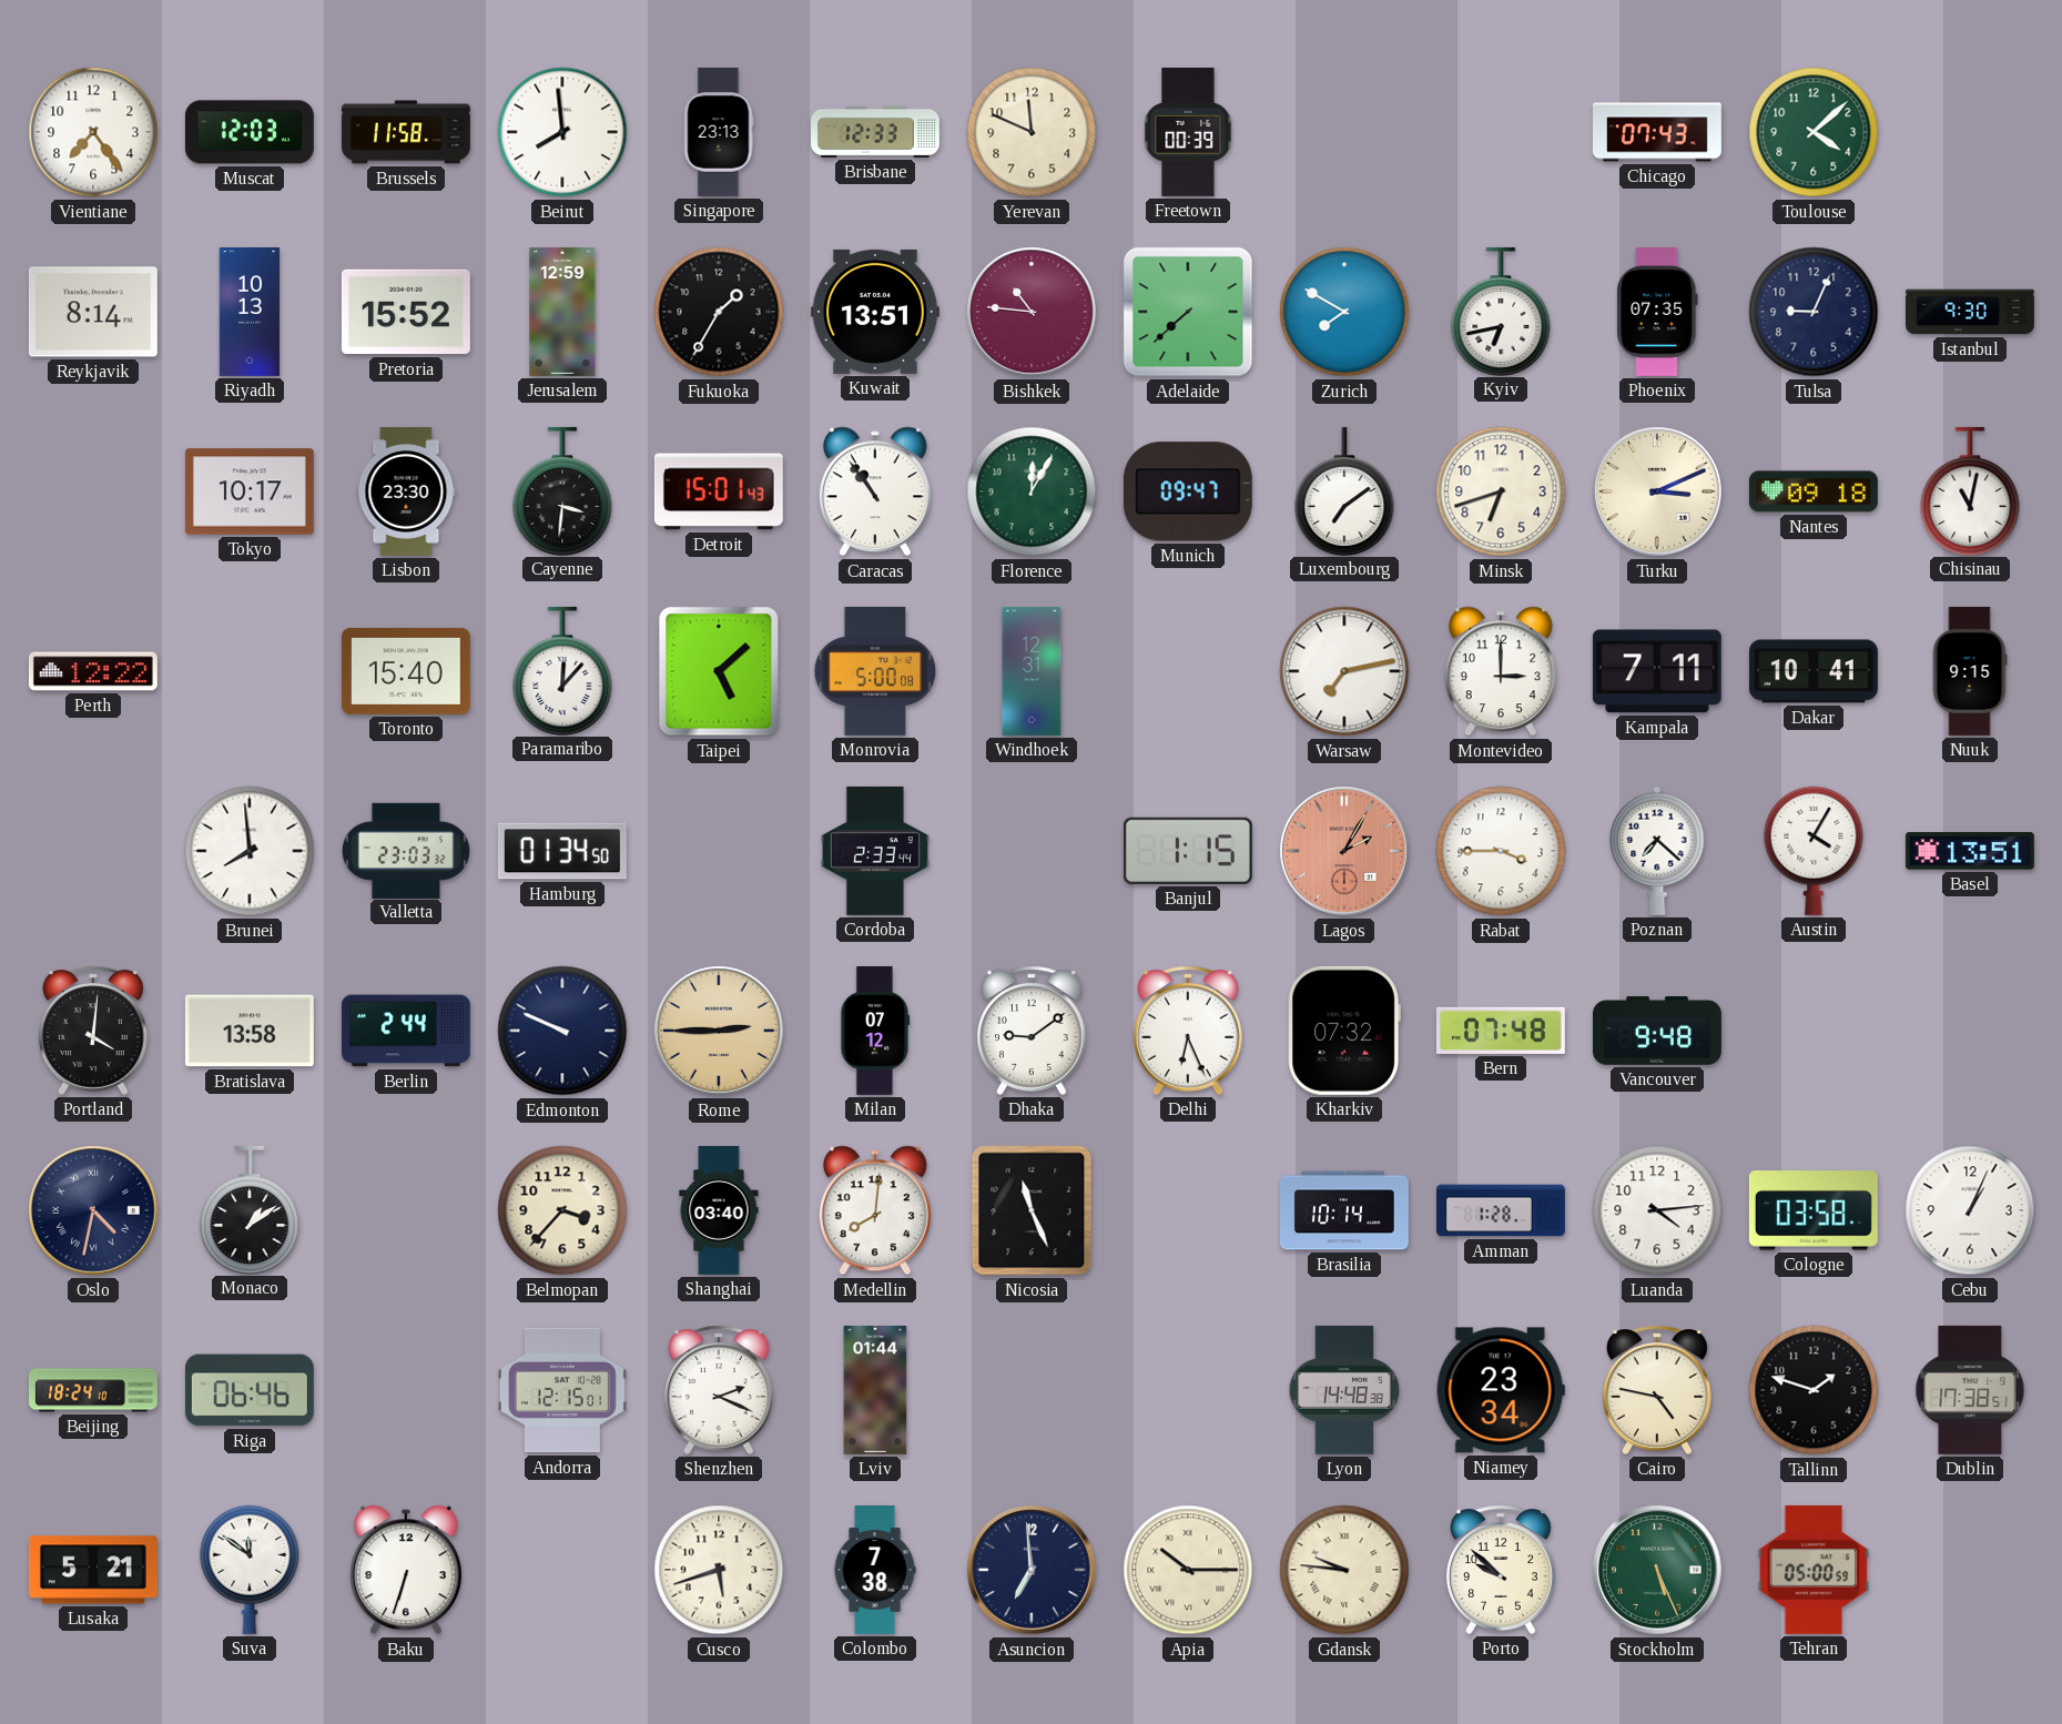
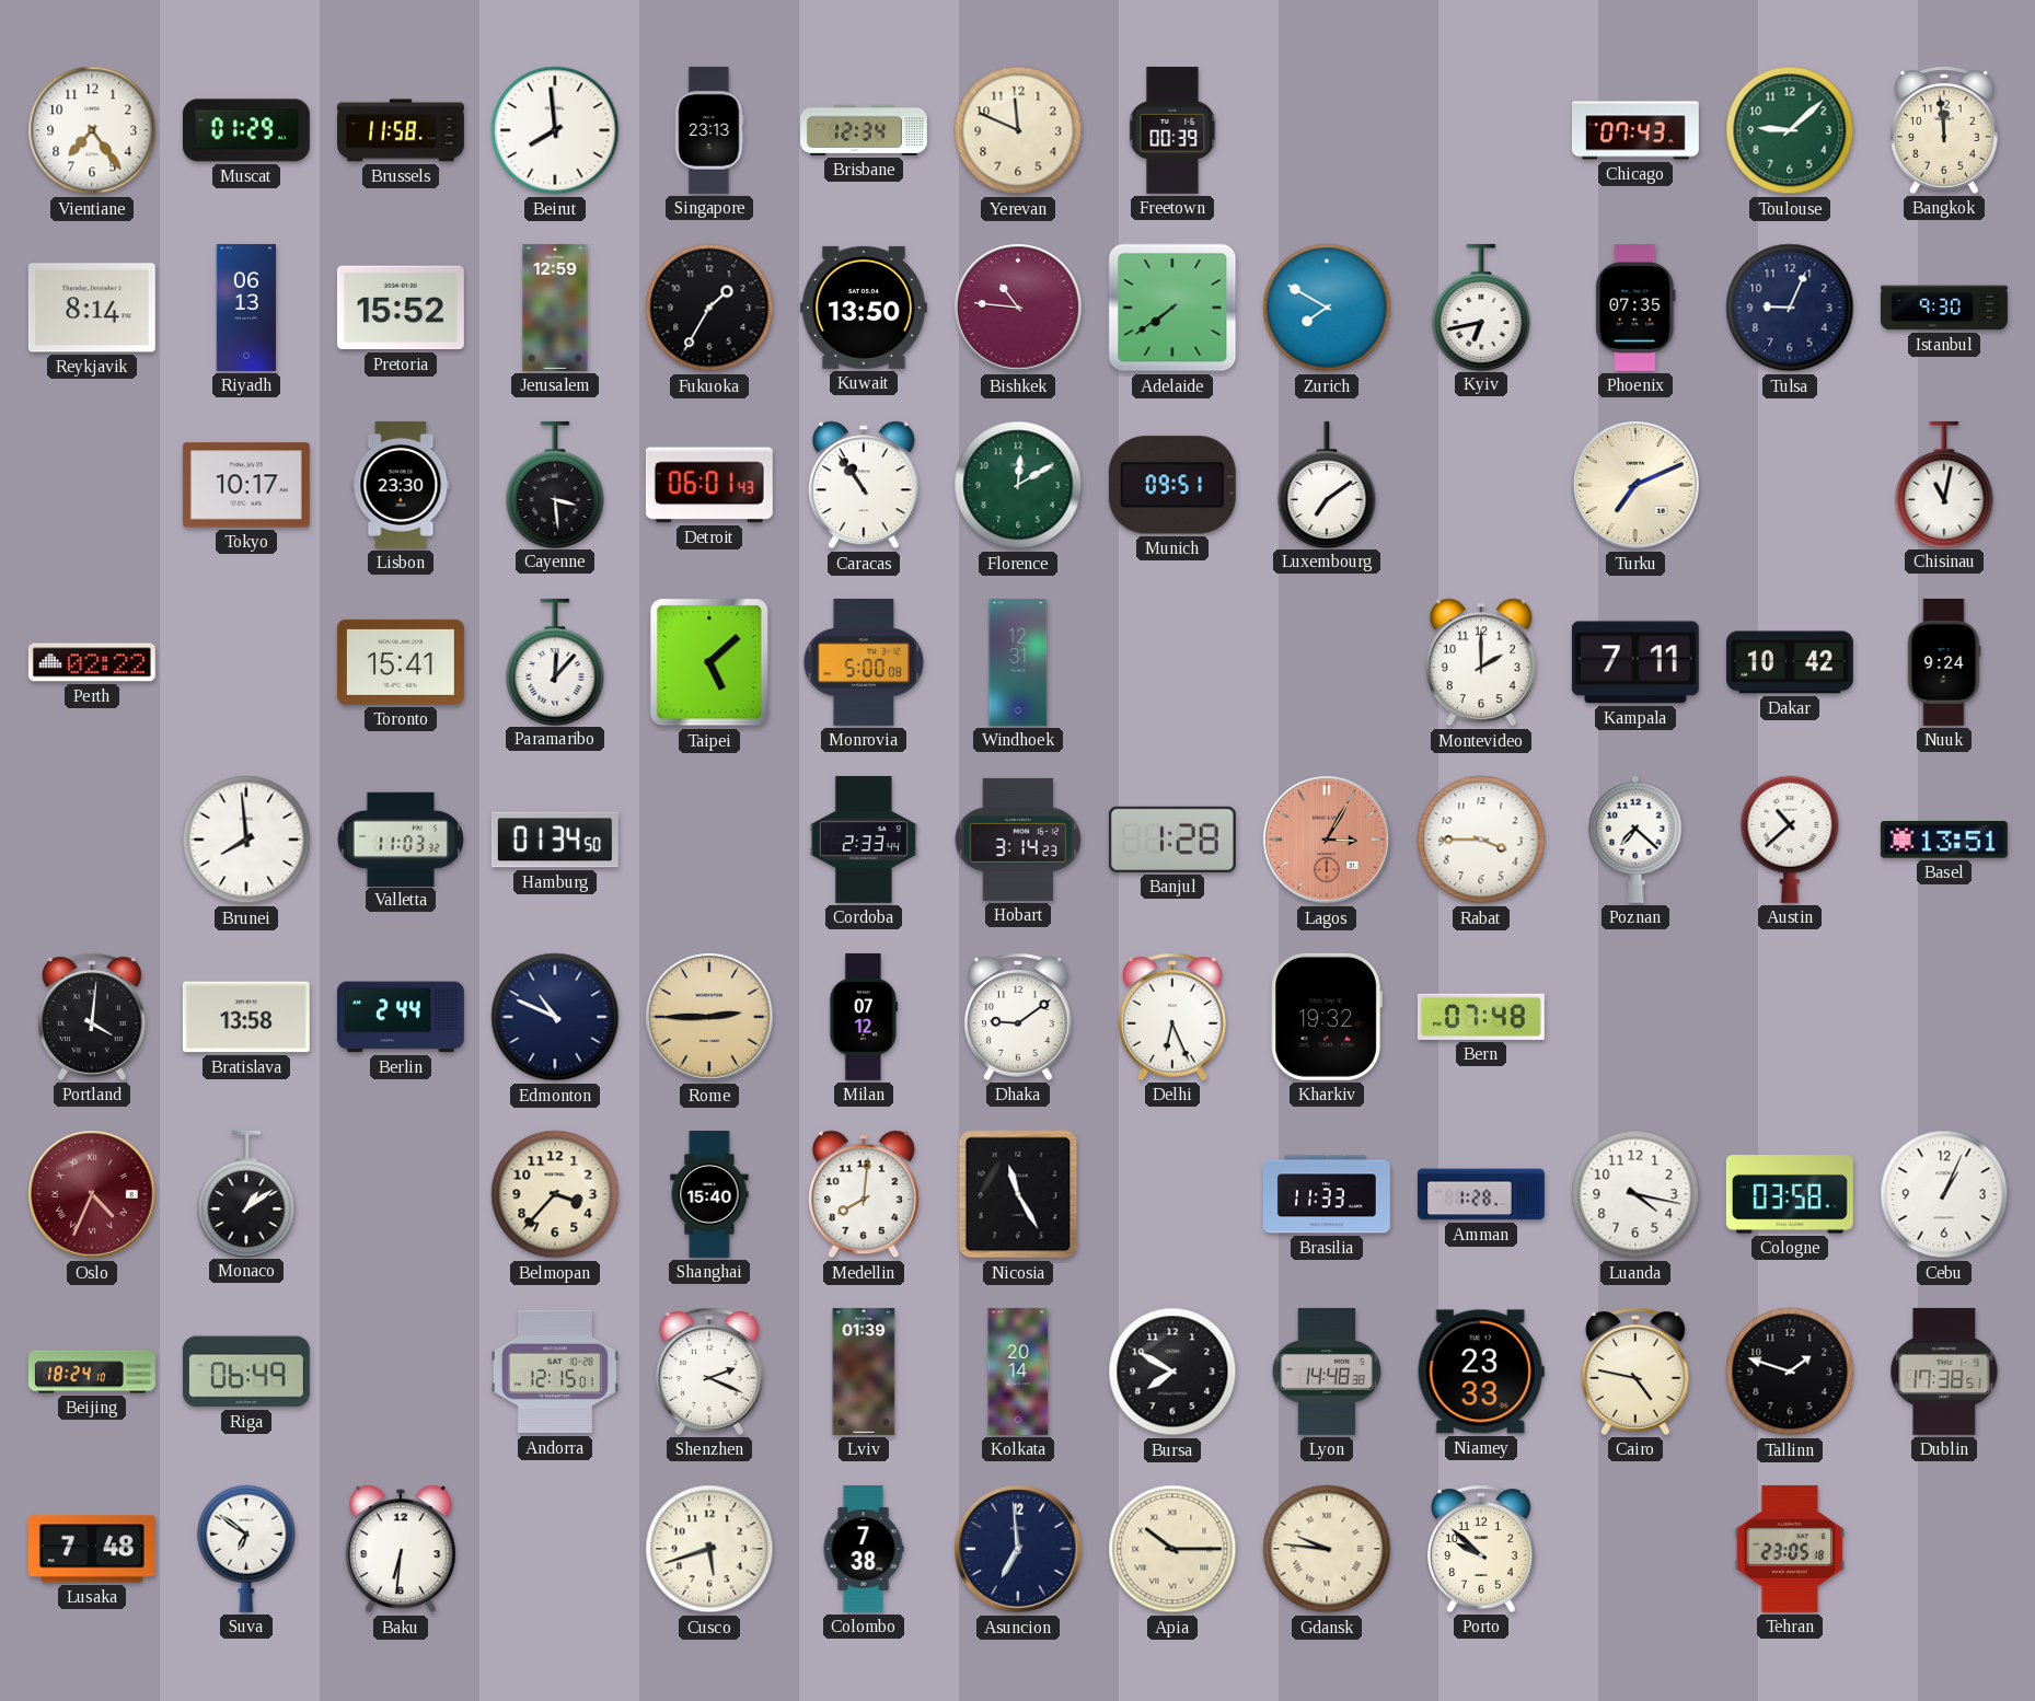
Muscat: 12:03 -> 01:29 (246, 130)
Brisbane: 12:33 -> 12:34 (865, 130)
Toulouse: 4:08 -> 9:08 (1790, 130)
Bangkok: none -> 11:59 (1945, 130)
Riyadh: 10:13 -> 06:13 (246, 308)
Kuwait: 13:51 -> 13:50 (864, 308)
Adelaide: 7:38 -> 7:39 (1172, 308)
Cayenne: 3:31 -> 3:29 (555, 484)
Detroit: 15:01 -> 06:01 (709, 485)
Florence: 12:05 -> 12:10 (1018, 485)
Munich: 09:47 -> 09:51 (1172, 485)
Minsk: 6:42 -> none (1501, 491)
Turku: 3:11 -> 7:11 (1635, 485)
Nantes: 09:18 -> none (1814, 491)
Perth: 12:22 -> 02:22 (92, 662)
Toronto: 15:40 -> 15:41 (401, 662)
Warsaw: 7:13 -> none (1344, 671)
Montevideo: 3:00 -> 2:00 (1481, 662)
Dakar: 10:41 -> 10:42 (1790, 662)
Nuuk: 9:15 -> 9:24 (1944, 662)
Valletta: 23:03 -> 11:03 (401, 838)
Hobart: none -> 3:14 (1018, 840)
Banjul: 1:15 -> 1:28 (1172, 840)
Lagos: 2:05 -> 3:05 (1327, 840)
Austin: 4:05 -> 10:38 (1790, 840)
Edmonton: 9:49 -> 10:49 (555, 1017)
Kharkiv: 07:32 -> 19:32 (1327, 1017)
Vancouver: 9:48 -> none (1657, 1031)
Oslo: 4:32 -> 4:34 (92, 1194)
Oslo dial: navy -> burgundy (92, 1194)
Shanghai: 03:40 -> 15:40 (709, 1195)
Nicosia: 11:26 -> 11:25 (1018, 1194)
Brasilia: 10:14 -> 11:33 (1327, 1194)
Luanda: 4:14 -> 4:17 (1635, 1194)
Riga: 06:46 -> 06:49 (246, 1372)
Lviv: 01:44 -> 01:39 (864, 1372)
Kolkata: none -> 20:14 (1018, 1372)
Bursa: none -> 7:50 (1172, 1372)
Niamey: 23:34 -> 23:33 (1481, 1372)
Lusaka: 5:21 -> 7:48 (92, 1549)
Suva: 11:51 -> 6:51 (246, 1549)
Baku: 6:33 -> 6:31 (401, 1549)
Stockholm: 5:26 -> none (1657, 1570)
Tehran: 05:00 -> 23:05 (1790, 1549)
